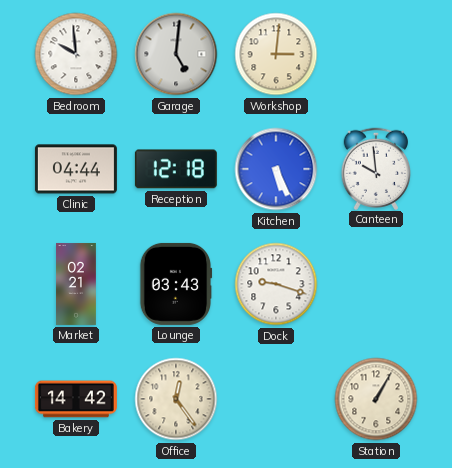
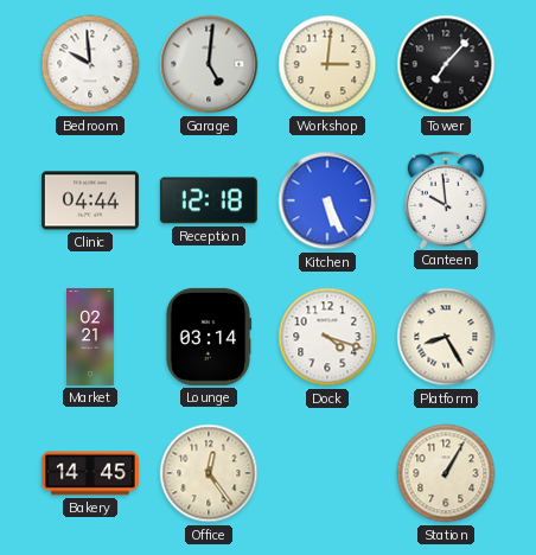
Tower: none -> 7:07 (446, 64)
Lounge: 03:43 -> 03:14 (209, 337)
Dock: 9:18 -> 4:18 (327, 337)
Platform: none -> 8:25 (446, 337)
Bakery: 14:42 -> 14:45 (90, 473)
